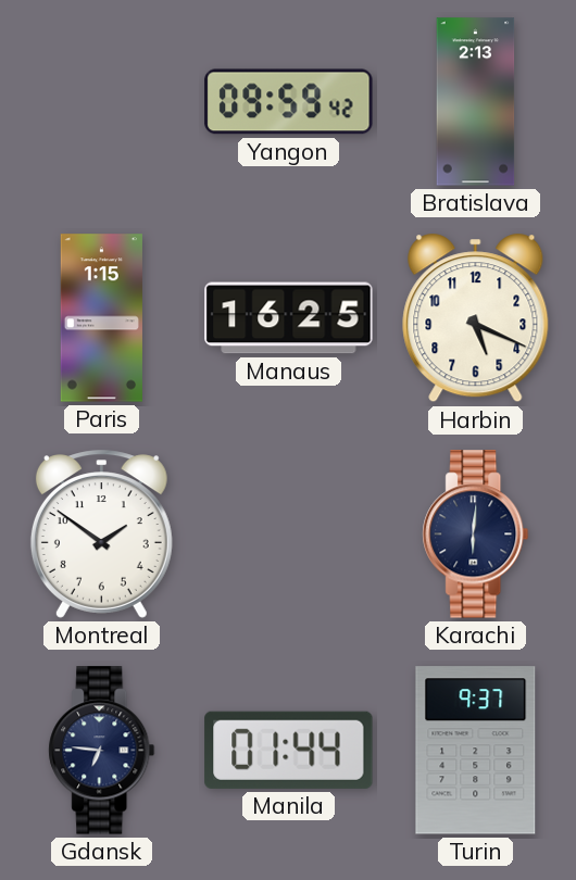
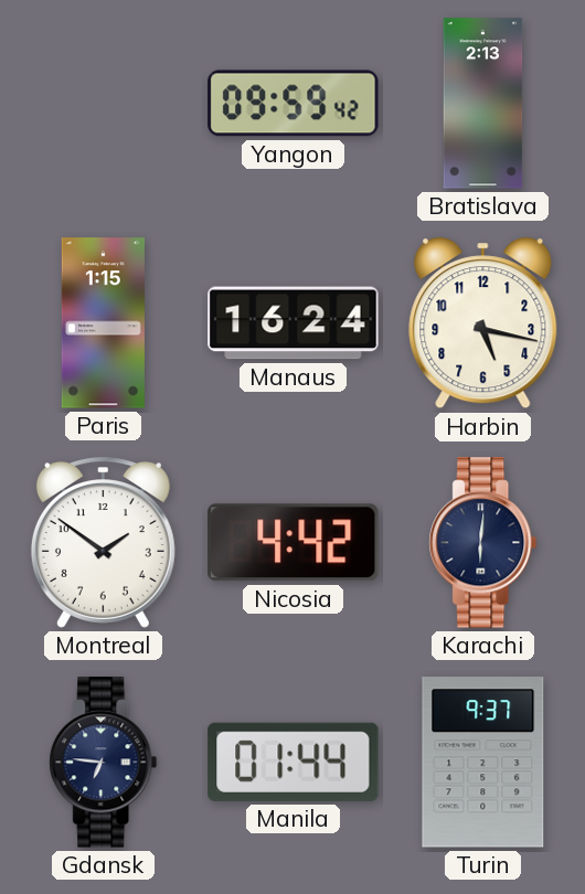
Manaus: 16:25 -> 16:24 (294, 323)
Harbin: 5:19 -> 5:17 (483, 323)
Nicosia: none -> 4:42 (294, 543)
